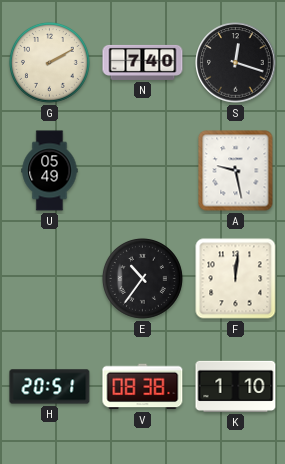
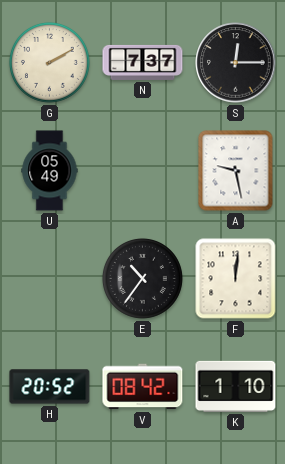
N: 7:40 -> 7:37 (143, 62)
S: 12:18 -> 12:15 (236, 63)
H: 20:51 -> 20:52 (50, 387)
V: 08:38 -> 08:42 (143, 387)
